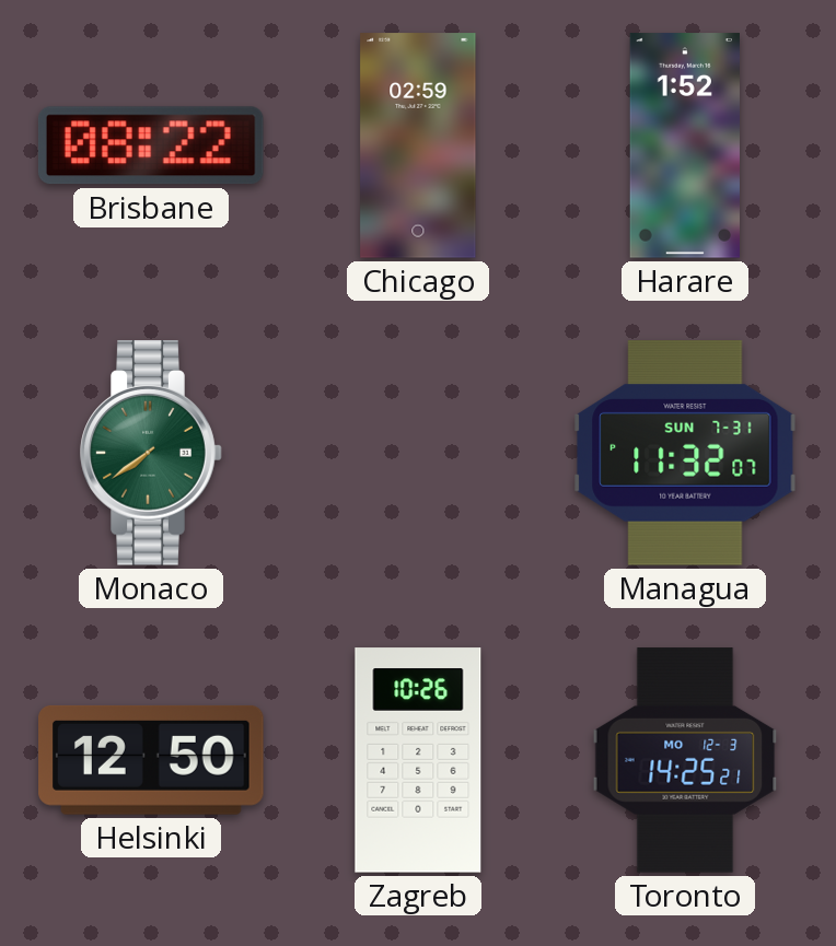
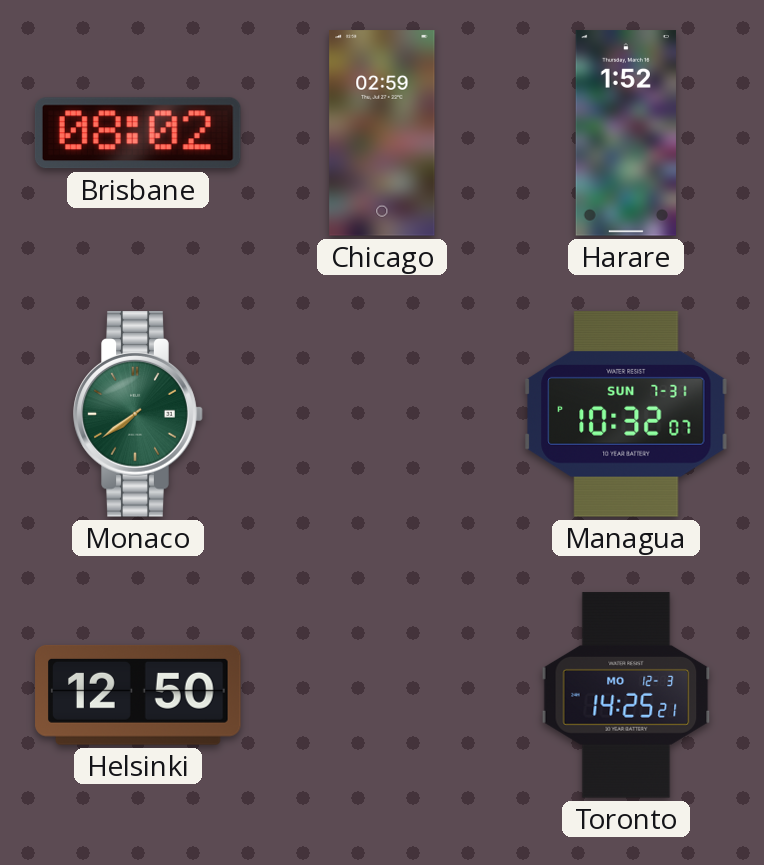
Brisbane: 08:22 -> 08:02 (138, 133)
Managua: 11:32 -> 10:32 (626, 414)
Zagreb: 10:26 -> none (418, 760)
